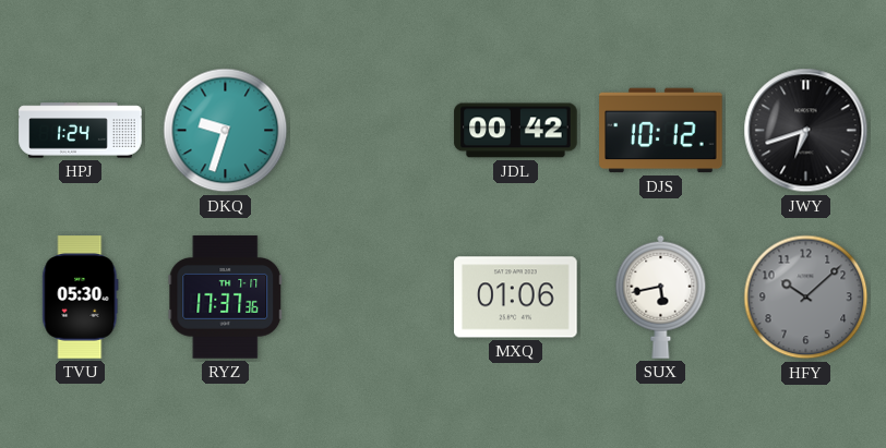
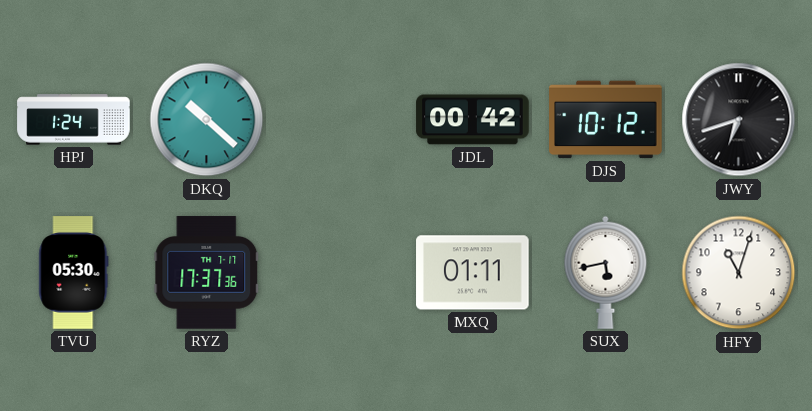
DKQ: 9:33 -> 10:22 (207, 120)
MXQ: 01:06 -> 01:11 (473, 273)
HFY: 10:08 -> 11:03 (739, 273)
HFY dial: grey -> white (739, 273)
